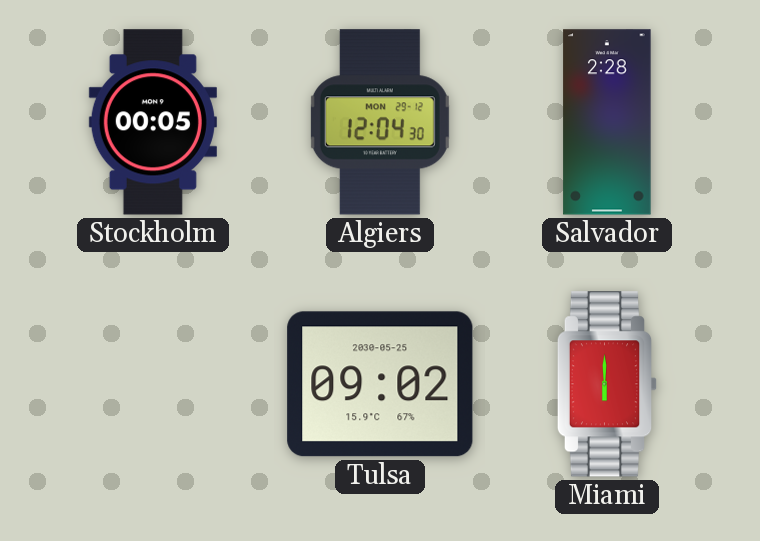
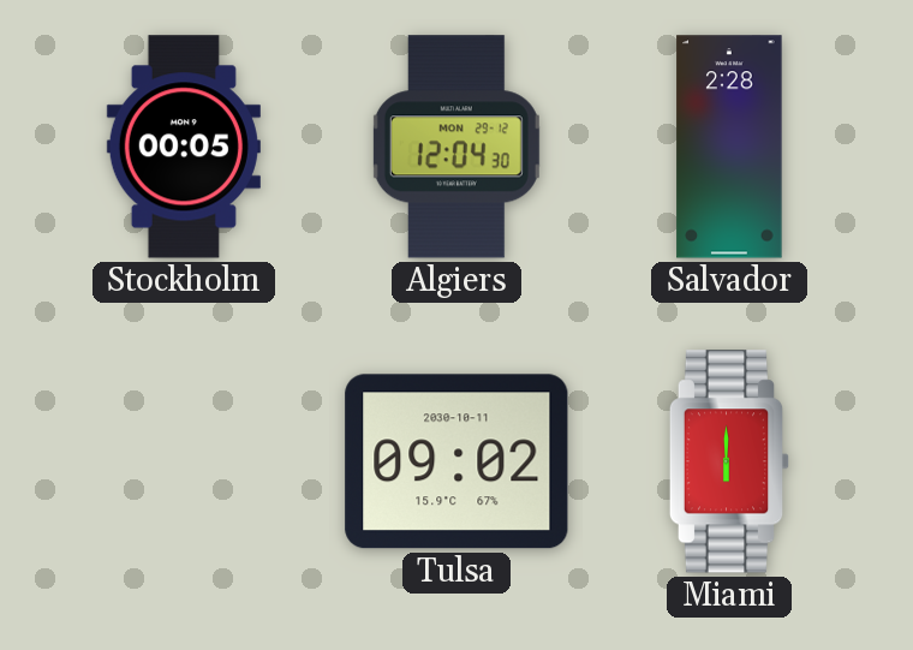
Tulsa date: 2030-05-25 -> 2030-10-11 (456, 461)
